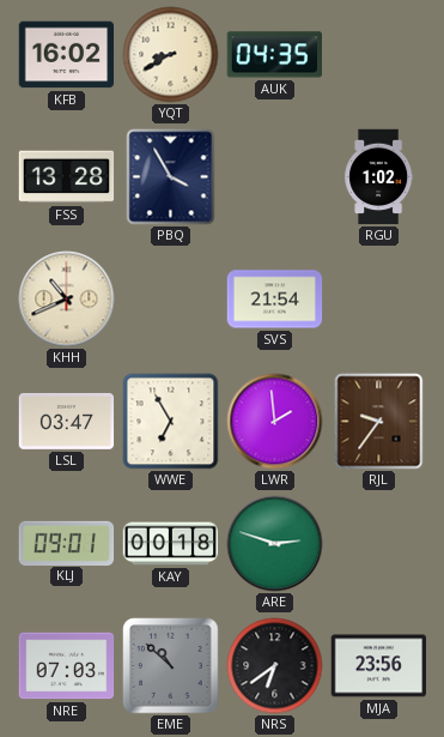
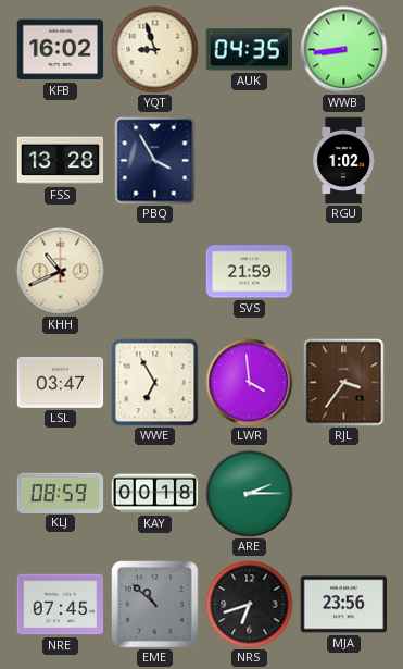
YQT: 8:40 -> 8:57 (155, 50)
WWB: none -> 8:44 (344, 50)
SVS: 21:54 -> 21:59 (250, 272)
LWR: 1:59 -> 3:59 (250, 383)
RJL: 9:36 -> 3:36 (344, 383)
KLJ: 09:01 -> 08:59 (61, 493)
ARE: 2:48 -> 2:15 (250, 494)
NRE: 07:03 -> 07:45 (61, 605)
NRS: 6:39 -> 6:42 (250, 605)
